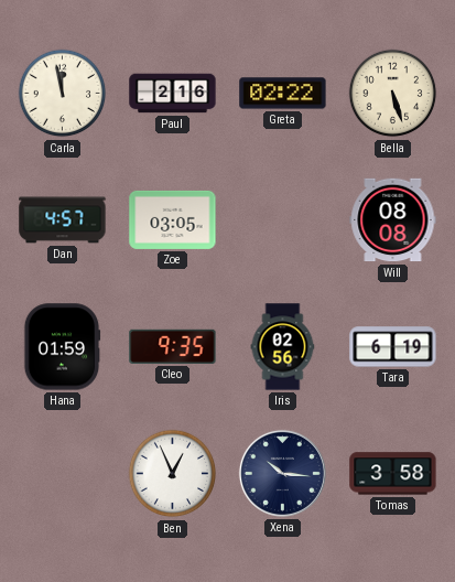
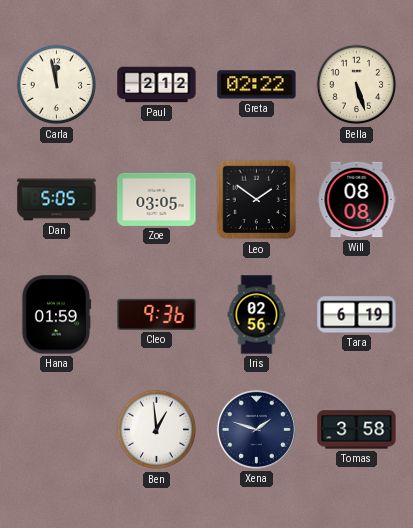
Paul: 2:16 -> 2:12 (157, 85)
Dan: 4:57 -> 5:05 (57, 200)
Leo: none -> 1:51 (257, 200)
Cleo: 9:35 -> 9:36 (157, 314)
Ben: 12:56 -> 12:59 (157, 430)
Xena: 10:16 -> 1:48 (256, 429)
